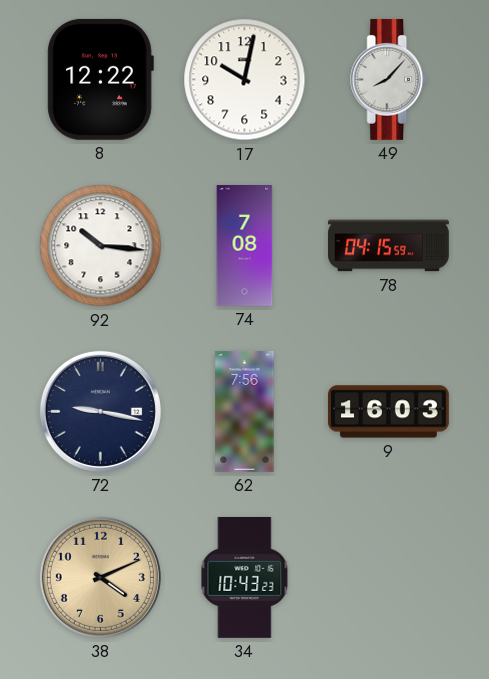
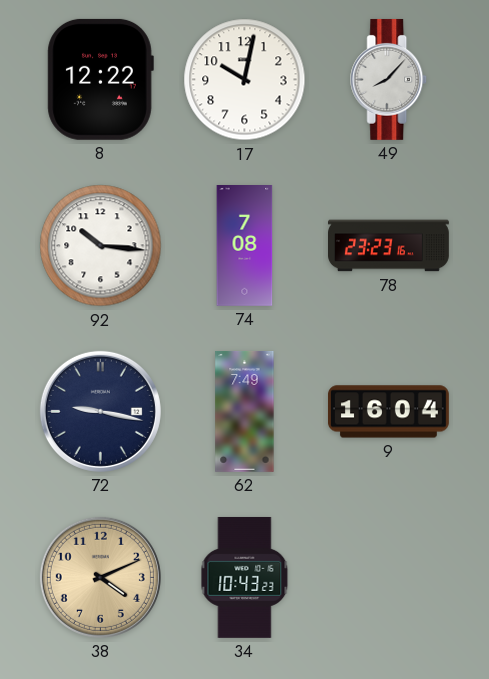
78: 04:15 -> 23:23 (389, 246)
62: 7:56 -> 7:49 (245, 412)
9: 16:03 -> 16:04 (389, 412)
